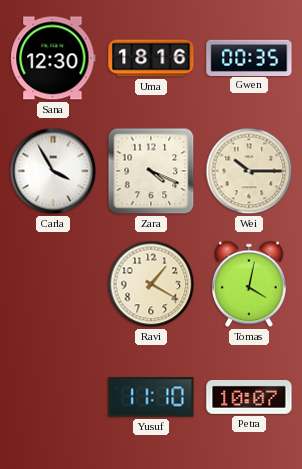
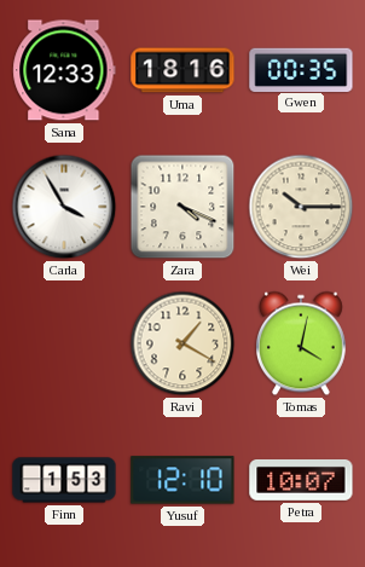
Sana: 12:30 -> 12:33 (64, 70)
Finn: none -> 1:53 (64, 480)
Yusuf: 11:10 -> 12:10 (182, 480)
